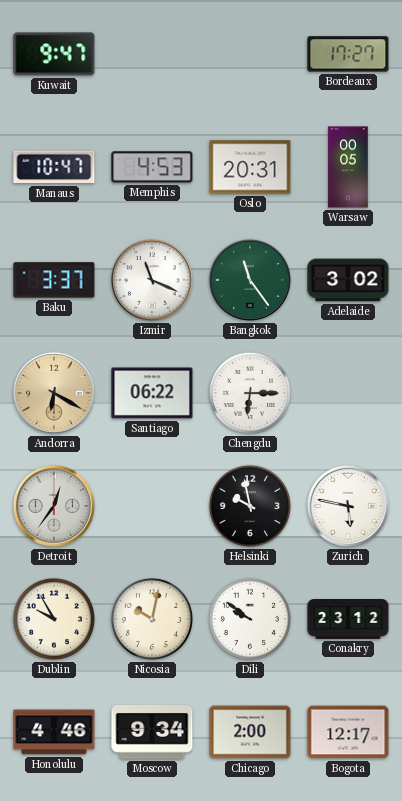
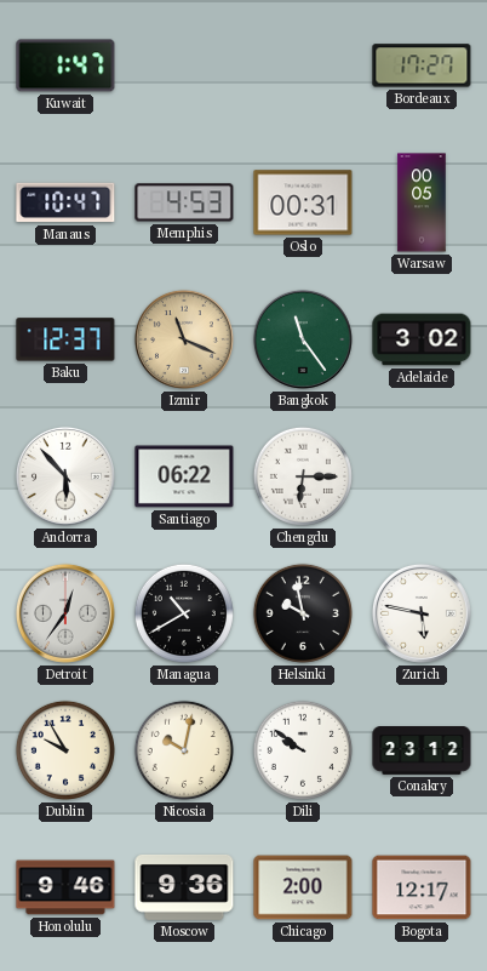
Kuwait: 9:47 -> 1:47 (65, 65)
Oslo: 20:31 -> 00:31 (303, 202)
Baku: 3:37 -> 12:37 (65, 339)
Izmir dial: white -> champagne (184, 339)
Andorra: 6:20 -> 5:53 (65, 476)
Andorra dial: champagne -> white (65, 476)
Managua: none -> 10:40 (184, 613)
Honolulu: 4:46 -> 9:46 (65, 887)
Moscow: 9:34 -> 9:36 (184, 887)
